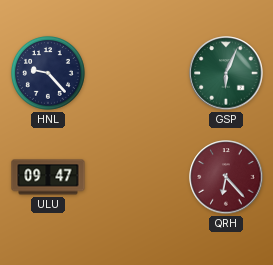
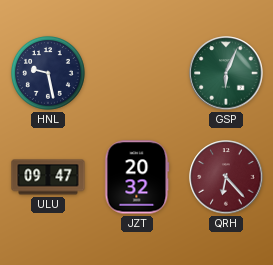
HNL: 9:23 -> 9:28 (48, 73)
JZT: none -> 20:32 (137, 177)
